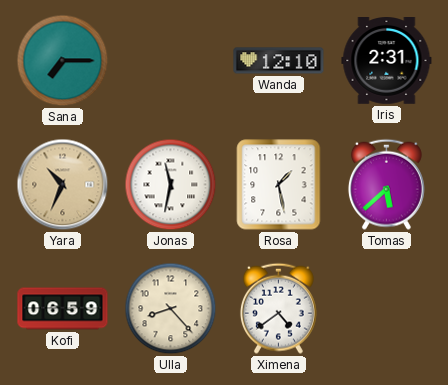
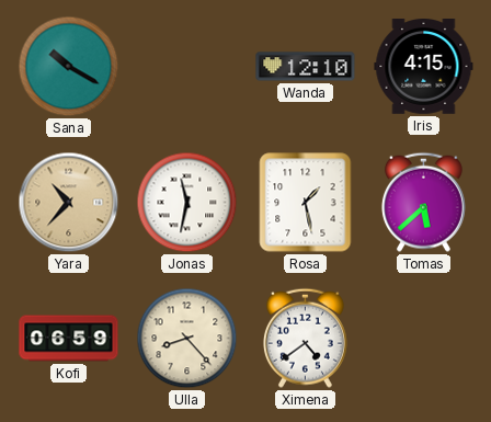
Sana: 7:15 -> 10:20 (69, 67)
Iris: 2:31 -> 4:15 (424, 67)
Yara: 10:34 -> 10:37 (69, 203)
